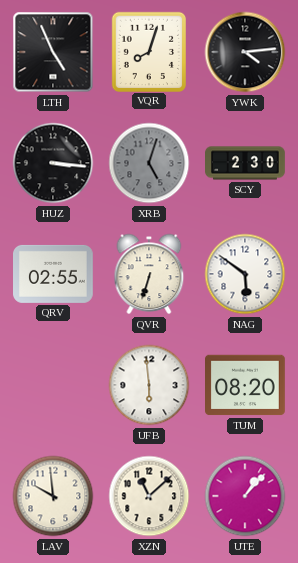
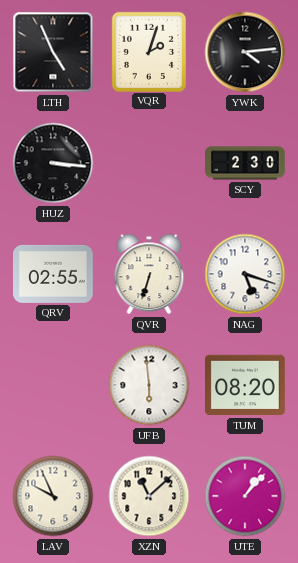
VQR: 8:03 -> 2:03 (148, 51)
XRB: 5:03 -> none (149, 163)
NAG: 5:51 -> 5:18 (245, 274)
LAV: 9:59 -> 9:56 (53, 496)
